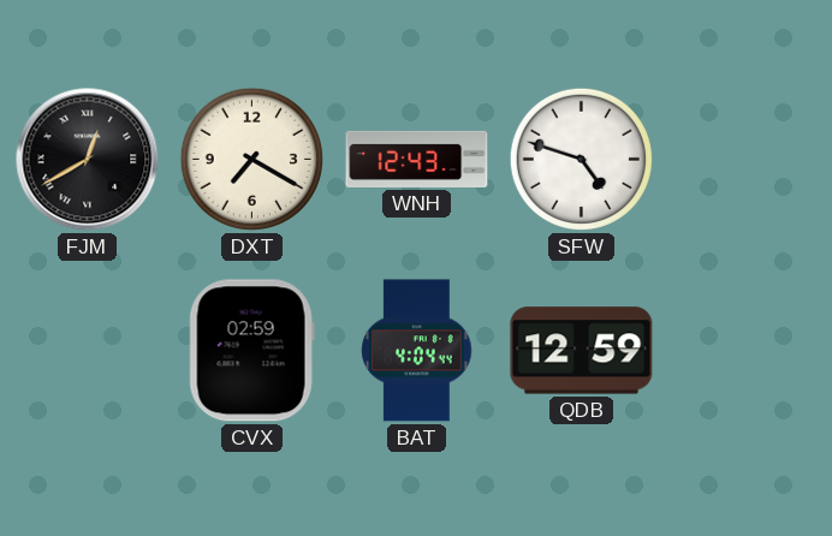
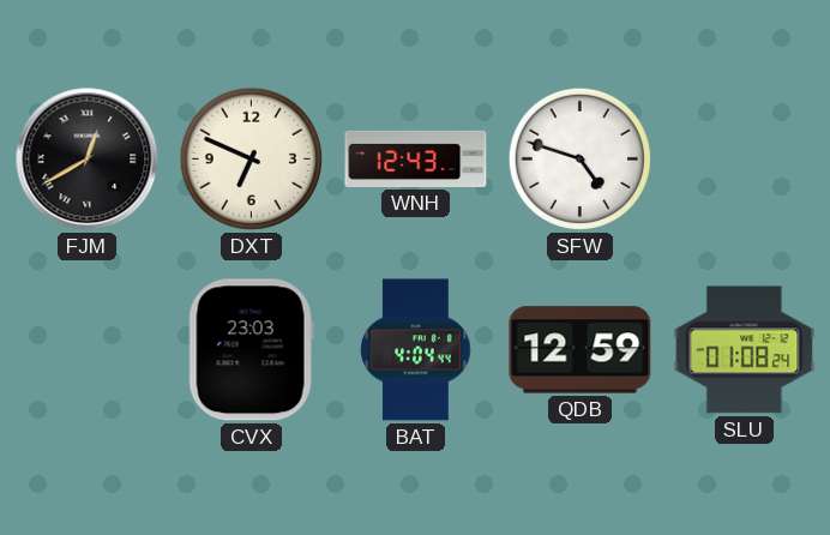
DXT: 7:20 -> 6:49 (251, 158)
CVX: 02:59 -> 23:03 (251, 350)
SLU: none -> 01:08 (745, 350)
